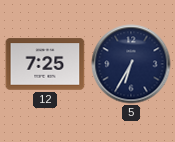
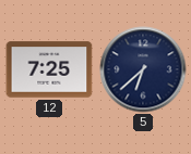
5: 6:35 -> 6:38 (143, 69)
